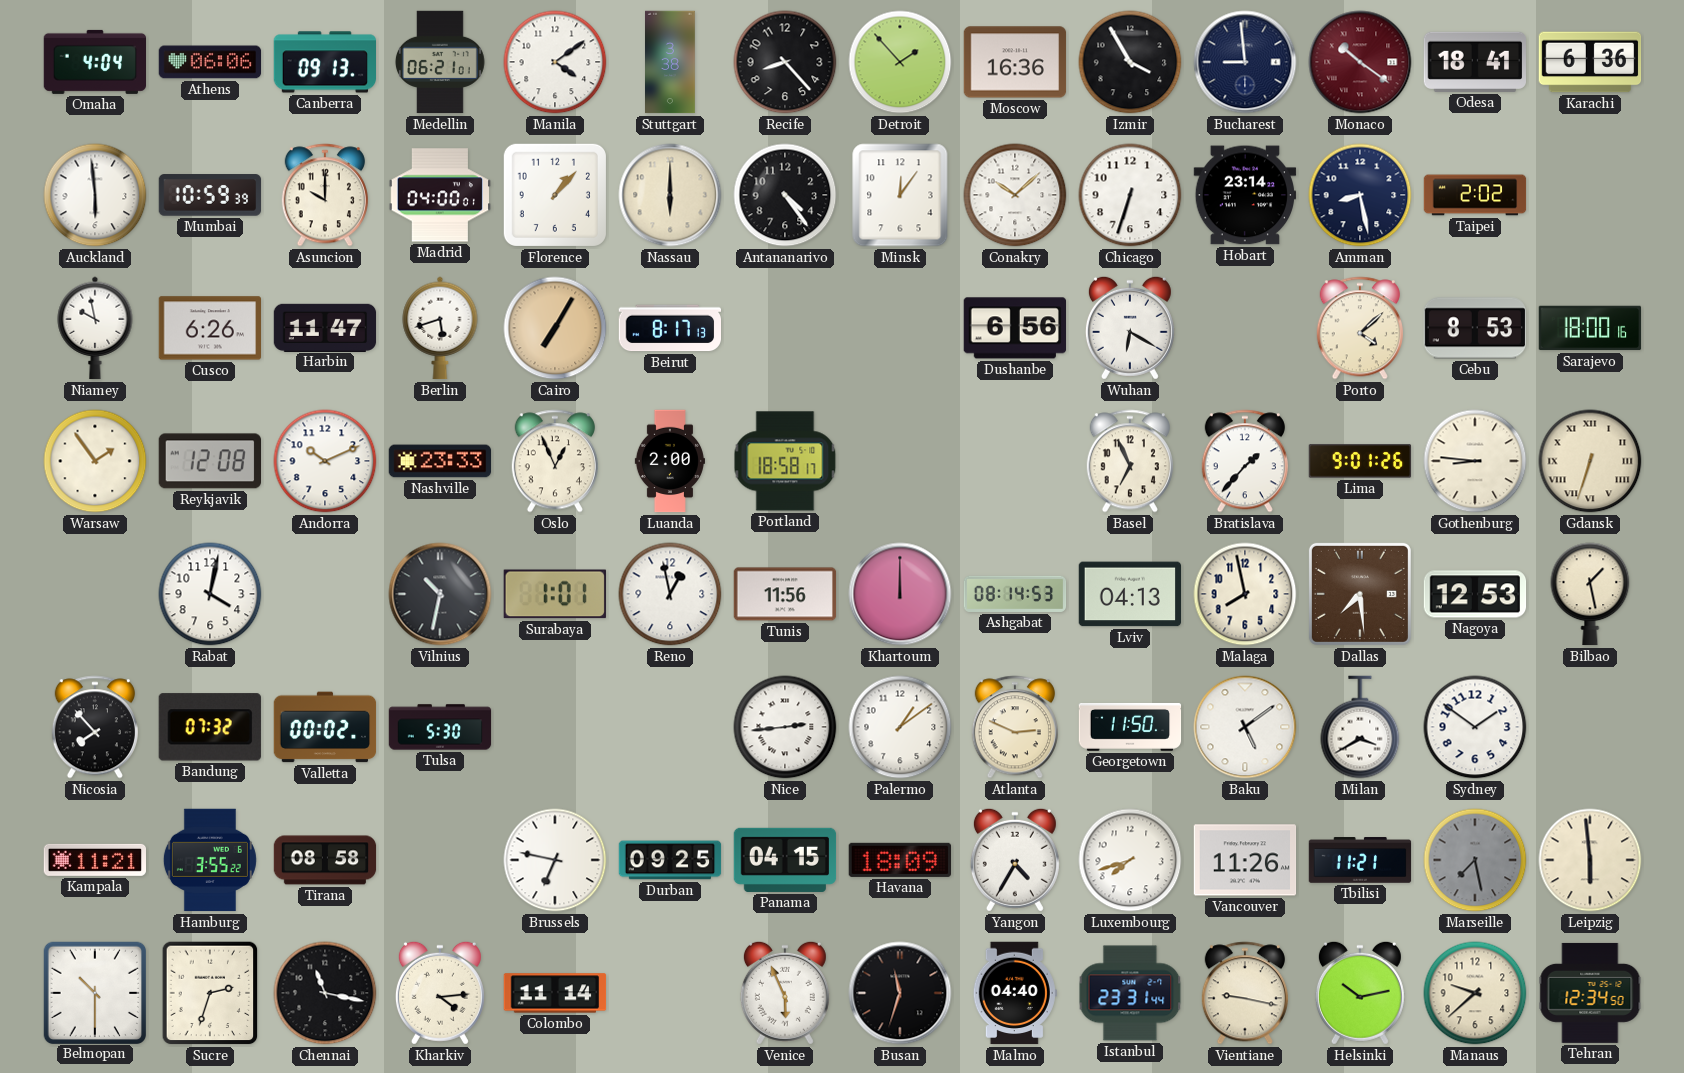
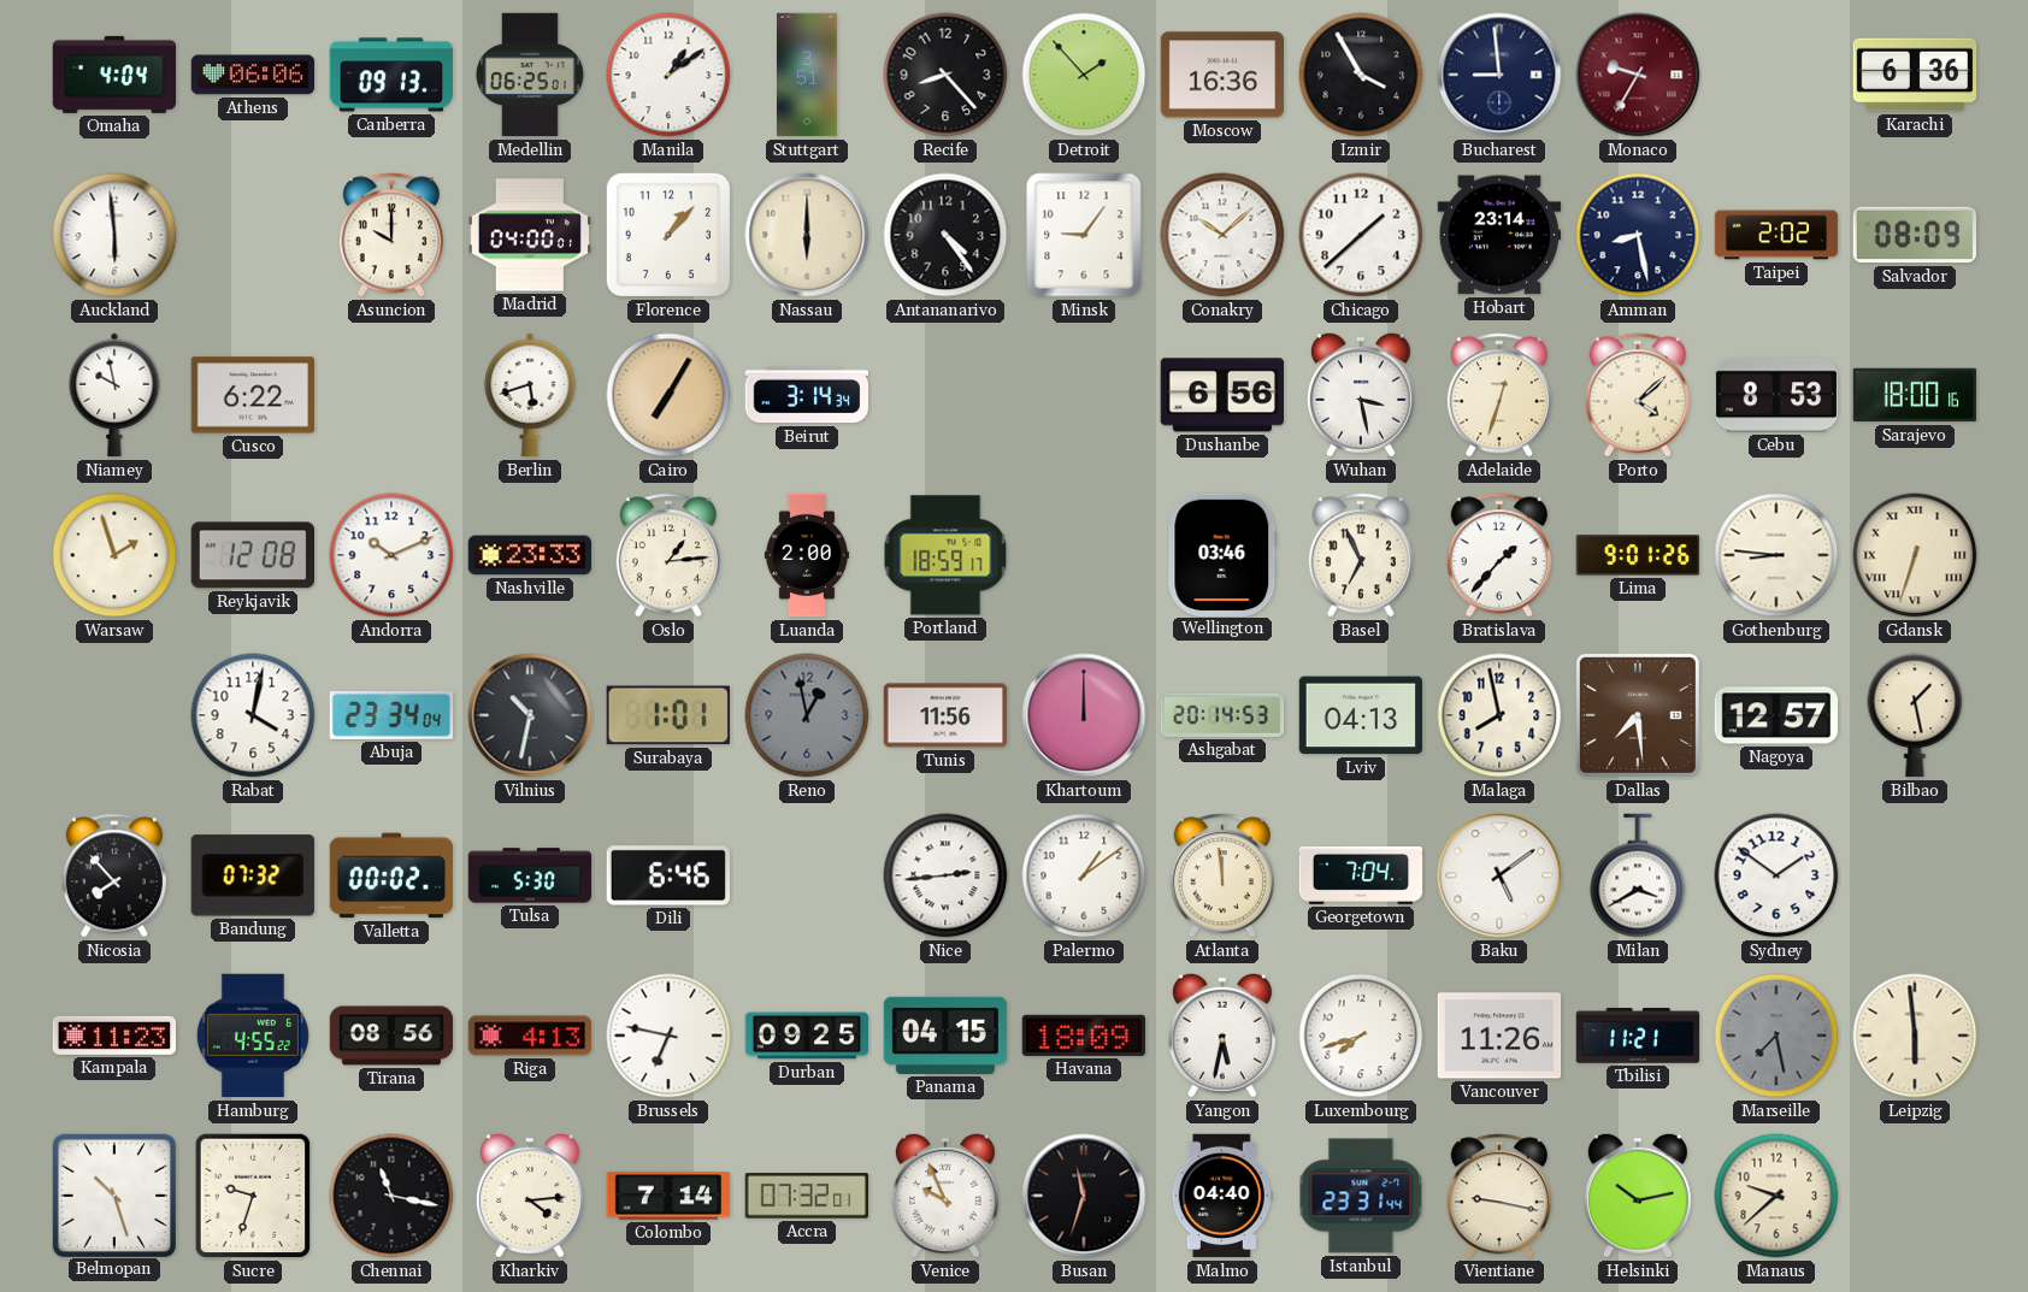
Medellin: 06:21 -> 06:25 (530, 75)
Manila: 4:09 -> 1:09 (668, 75)
Stuttgart: 3:38 -> 3:51 (807, 75)
Monaco: 10:21 -> 9:35 (1638, 75)
Odesa: 18:41 -> none (1475, 62)
Mumbai: 10:59 -> none (210, 195)
Minsk: 12:06 -> 9:06 (1084, 235)
Chicago: 6:33 -> 1:38 (1361, 235)
Salvador: none -> 08:09 (1914, 235)
Cusco: 6:26 -> 6:22 (253, 395)
Harbin: 11:47 -> none (325, 327)
Beirut: 8:17 -> 3:14 (806, 395)
Wuhan: 6:20 -> 3:28 (1361, 395)
Adelaide: none -> 12:33 (1499, 395)
Warsaw: 1:54 -> 1:57 (114, 555)
Oslo: 12:56 -> 1:14 (668, 555)
Portland: 18:58 -> 18:59 (945, 555)
Wellington: none -> 03:46 (1222, 554)
Abuja: none -> 23:34 (391, 715)
Reno dial: white -> grey (807, 715)
Ashgabat: 08:14 -> 20:14 (1222, 715)
Nagoya: 12:53 -> 12:57 (1776, 715)
Dili: none -> 6:46 (667, 875)
Atlanta: 2:49 -> 11:59 (1222, 875)
Georgetown: 11:50 -> 7:04 (1361, 875)
Kampala: 11:21 -> 11:23 (113, 1036)
Hamburg: 3:55 -> 4:55 (253, 1036)
Tirana: 08:58 -> 08:56 (391, 1036)
Riga: none -> 4:13 (530, 1036)
Yangon: 4:35 -> 5:32 (1222, 1036)
Belmopan: 10:30 -> 10:27 (113, 1194)
Sucre: 2:33 -> 9:33 (253, 1196)
Colombo: 11:14 -> 7:14 (668, 1196)
Accra: none -> 07:32 (806, 1196)
Venice: 5:56 -> 9:56 (945, 1196)
Tehran: 12:34 -> none (1590, 993)
